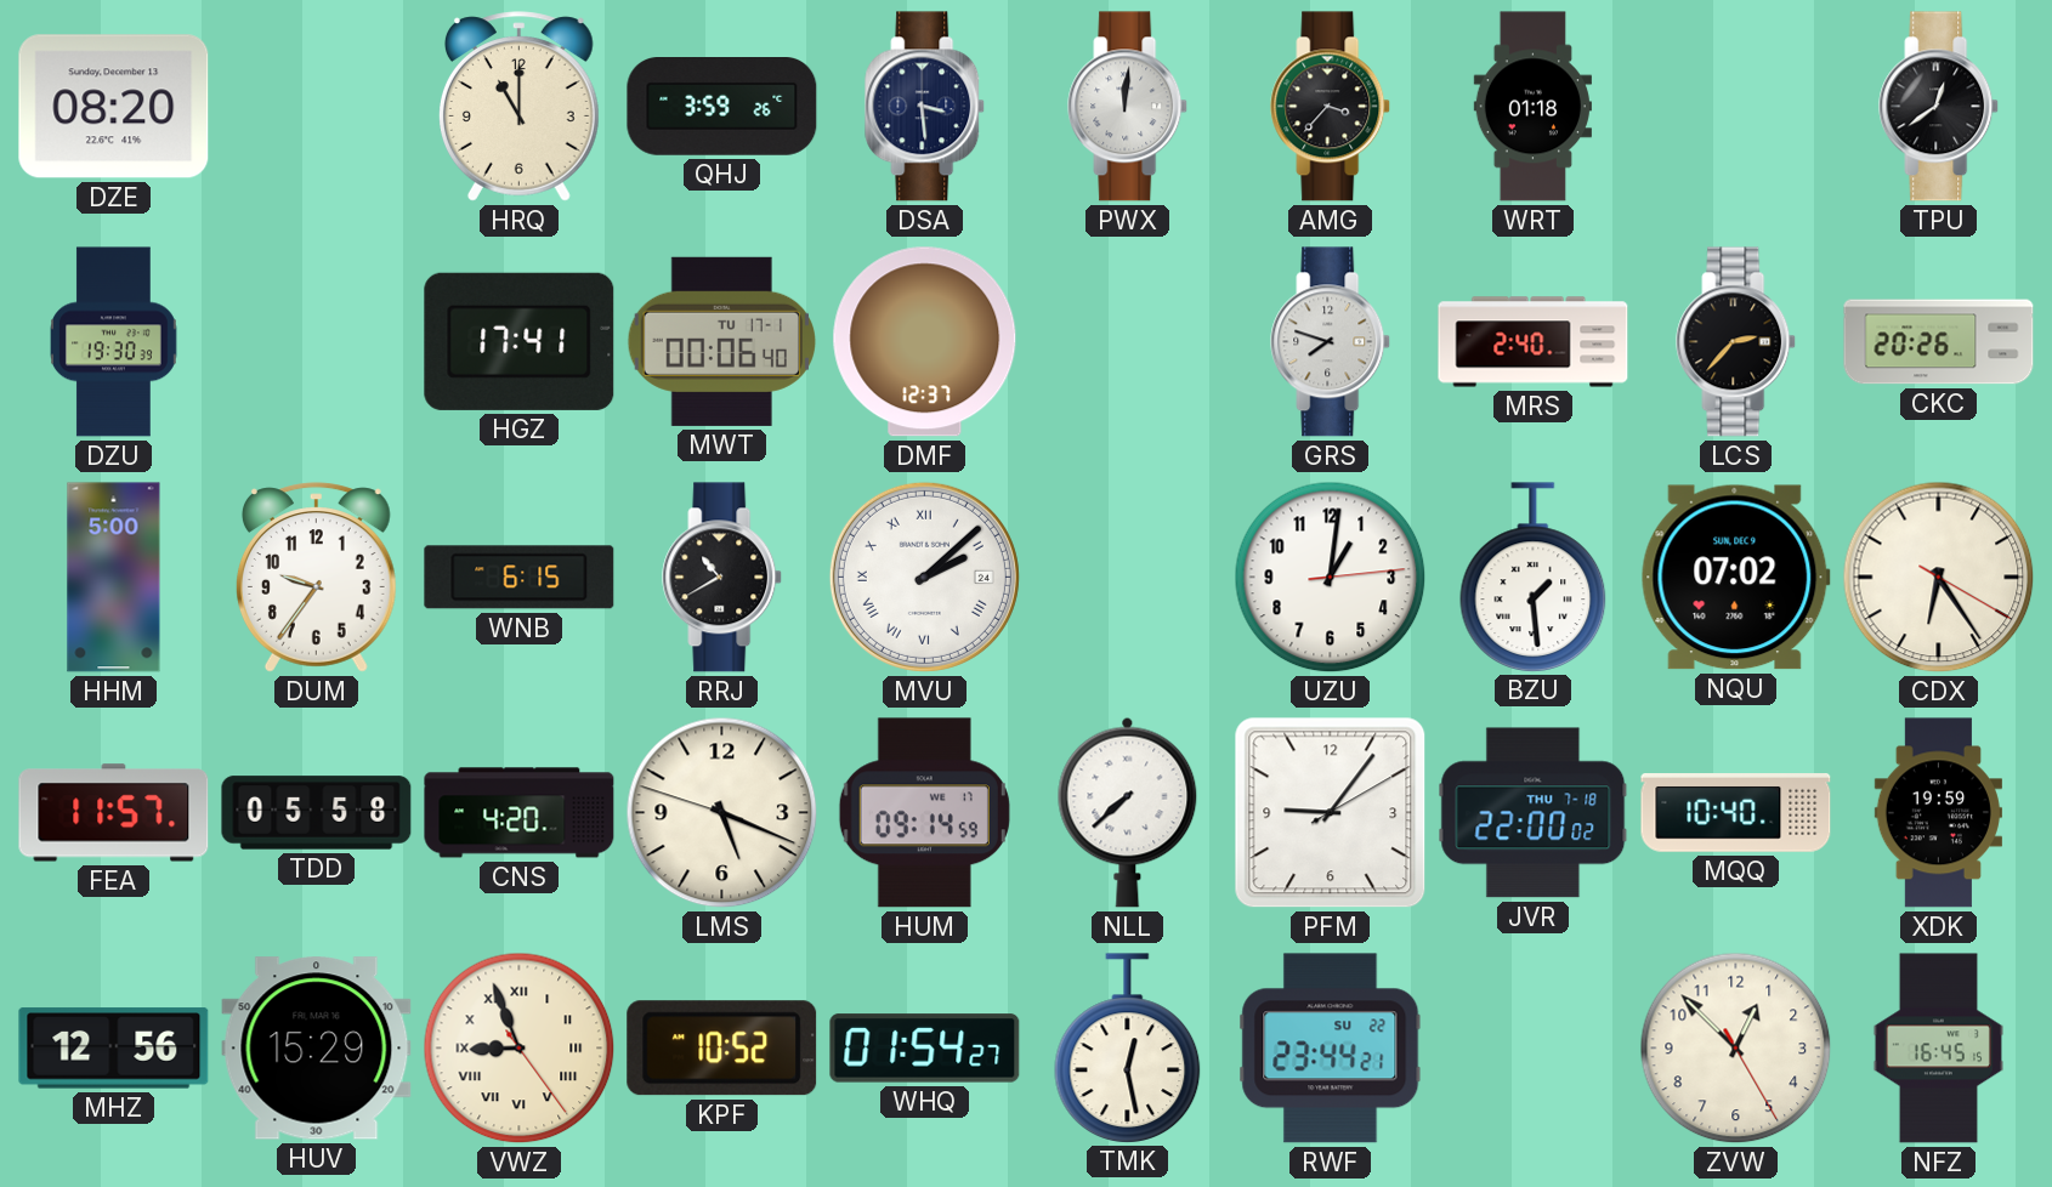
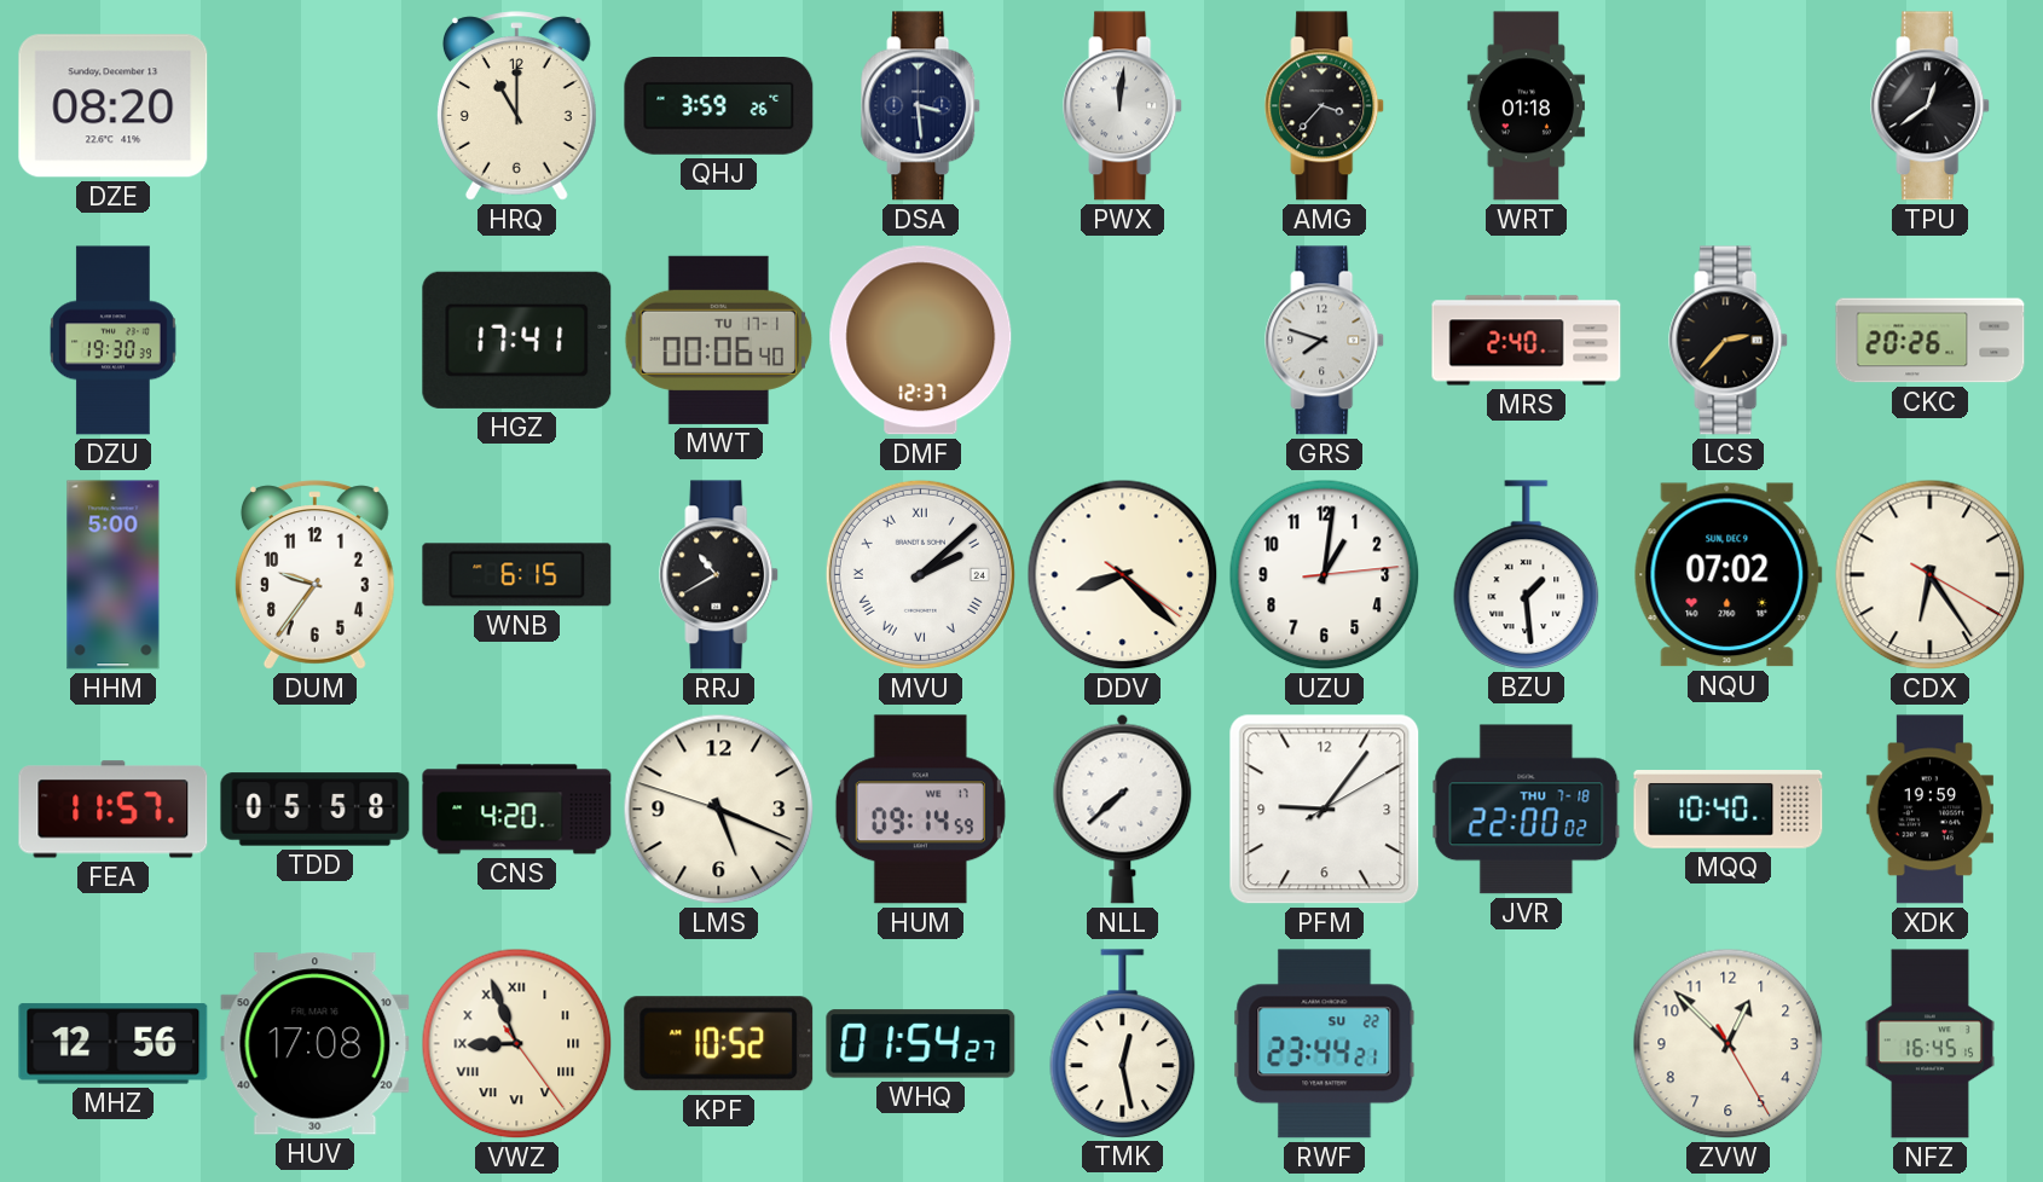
DDV: none -> 8:22 (1123, 575)
HUV: 15:29 -> 17:08 (316, 1044)
